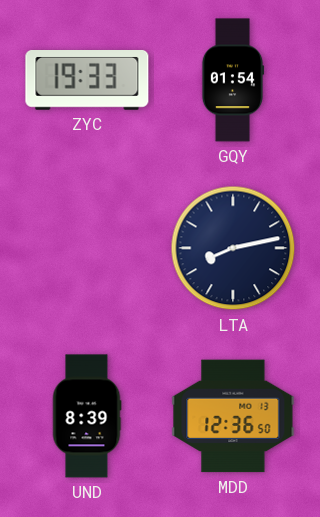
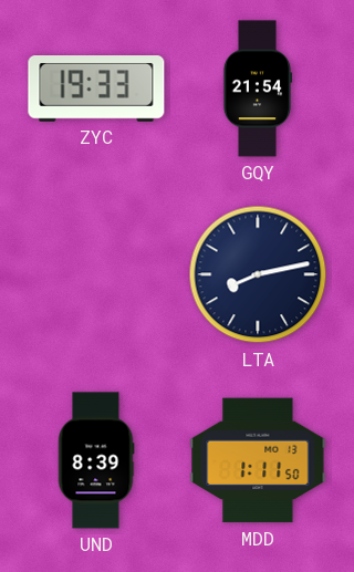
GQY: 01:54 -> 21:54 (258, 89)
MDD: 12:36 -> 1:11 (258, 460)
